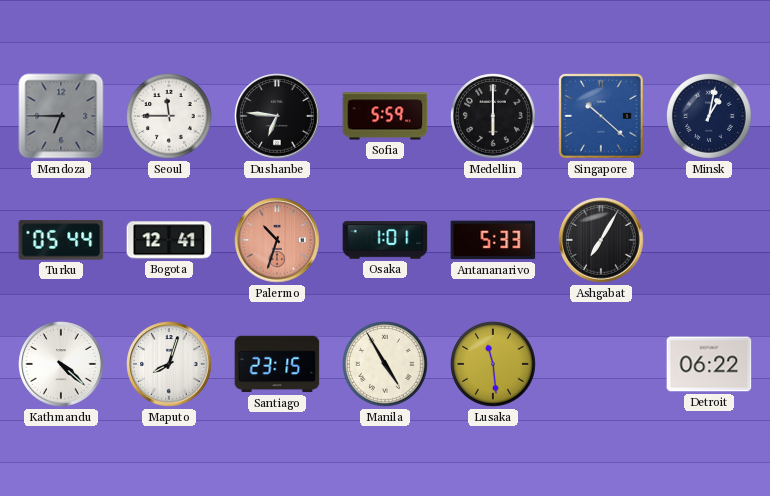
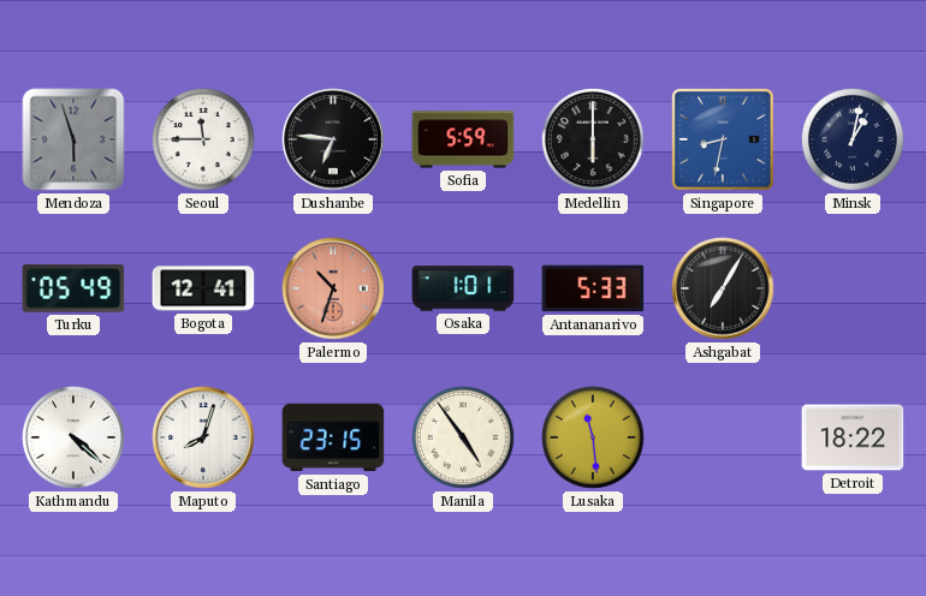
Mendoza: 6:45 -> 5:57 (73, 139)
Singapore: 10:22 -> 8:32 (724, 141)
Turku: 05:44 -> 05:49 (73, 288)
Manila: 4:55 -> 4:54 (463, 437)
Detroit: 06:22 -> 18:22 (853, 437)
